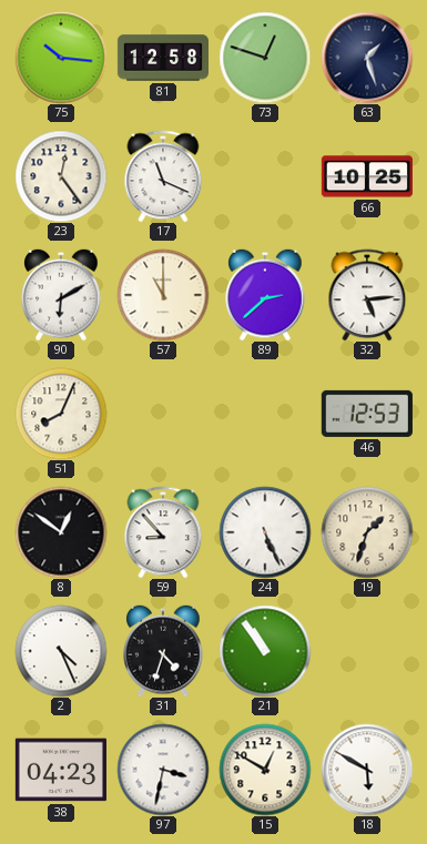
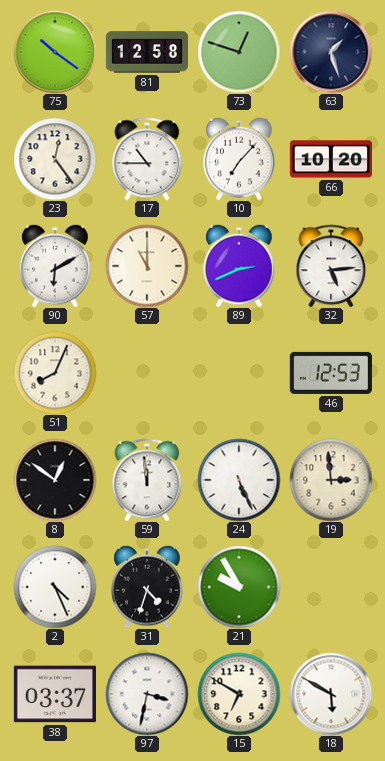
75: 10:16 -> 10:21 (55, 52)
17: 11:19 -> 10:45 (147, 159)
10: none -> 7:07 (239, 159)
66: 10:25 -> 10:20 (331, 159)
89: 2:38 -> 2:41 (239, 266)
59: 8:53 -> 11:59 (147, 480)
19: 1:33 -> 2:59 (331, 480)
21: 10:54 -> 9:55 (239, 587)
38: 04:23 -> 03:37 (55, 694)
15: 12:50 -> 6:50 (239, 694)
